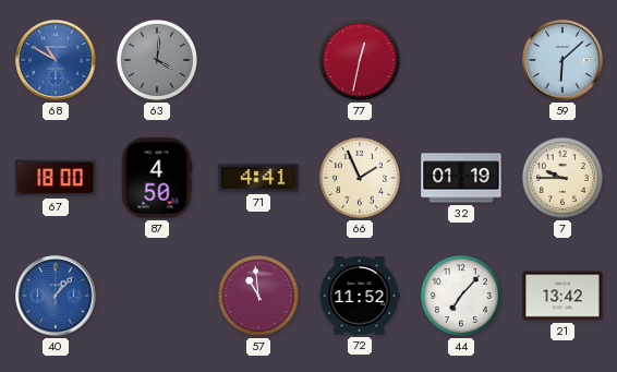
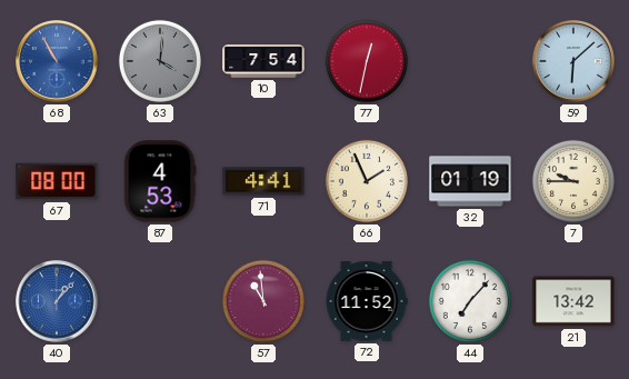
68: 10:50 -> 10:55 (57, 61)
10: none -> 7:54 (263, 61)
67: 18:00 -> 08:00 (57, 181)
87: 4:50 -> 4:53 (160, 181)
